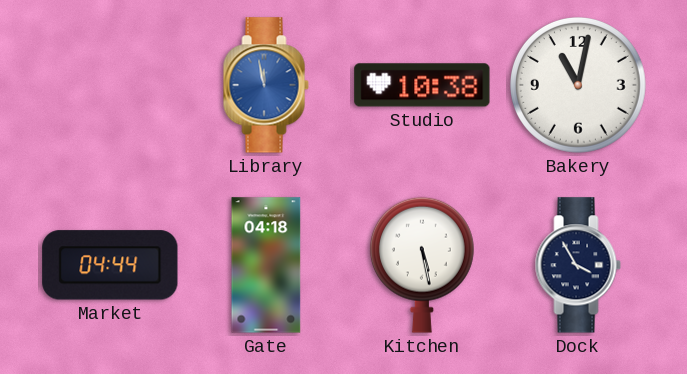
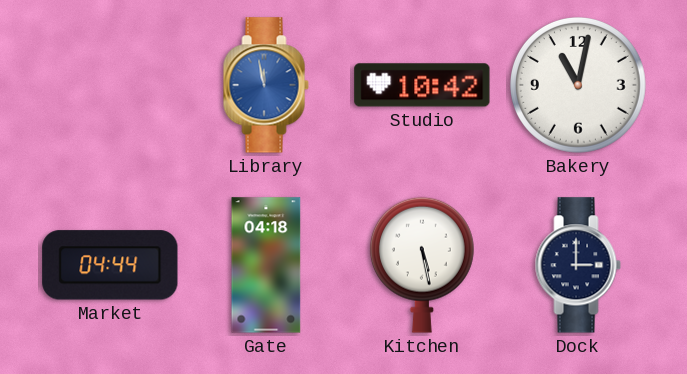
Studio: 10:38 -> 10:42 (422, 85)
Dock: 3:55 -> 3:00 (578, 265)
